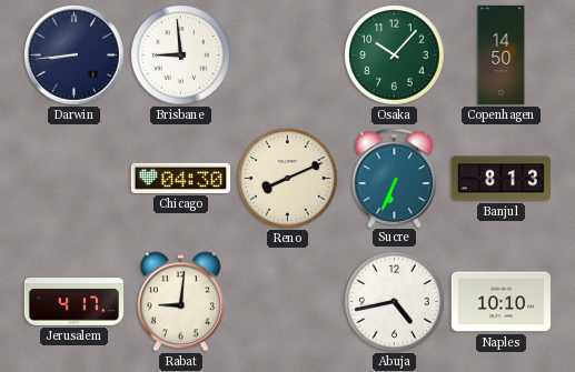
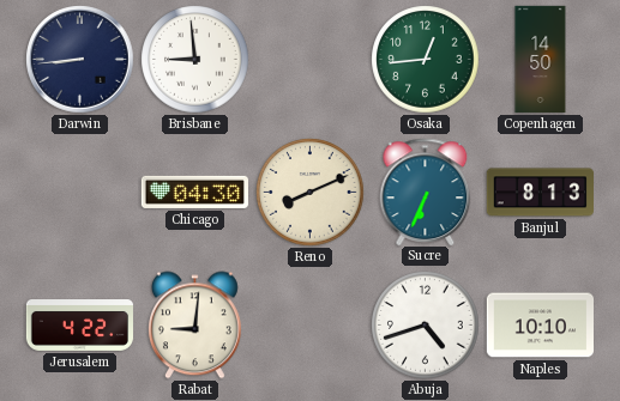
Osaka: 10:07 -> 12:44 (426, 60)
Jerusalem: 4:17 -> 4:22 (80, 326)
Abuja: 4:43 -> 4:42 (426, 326)
